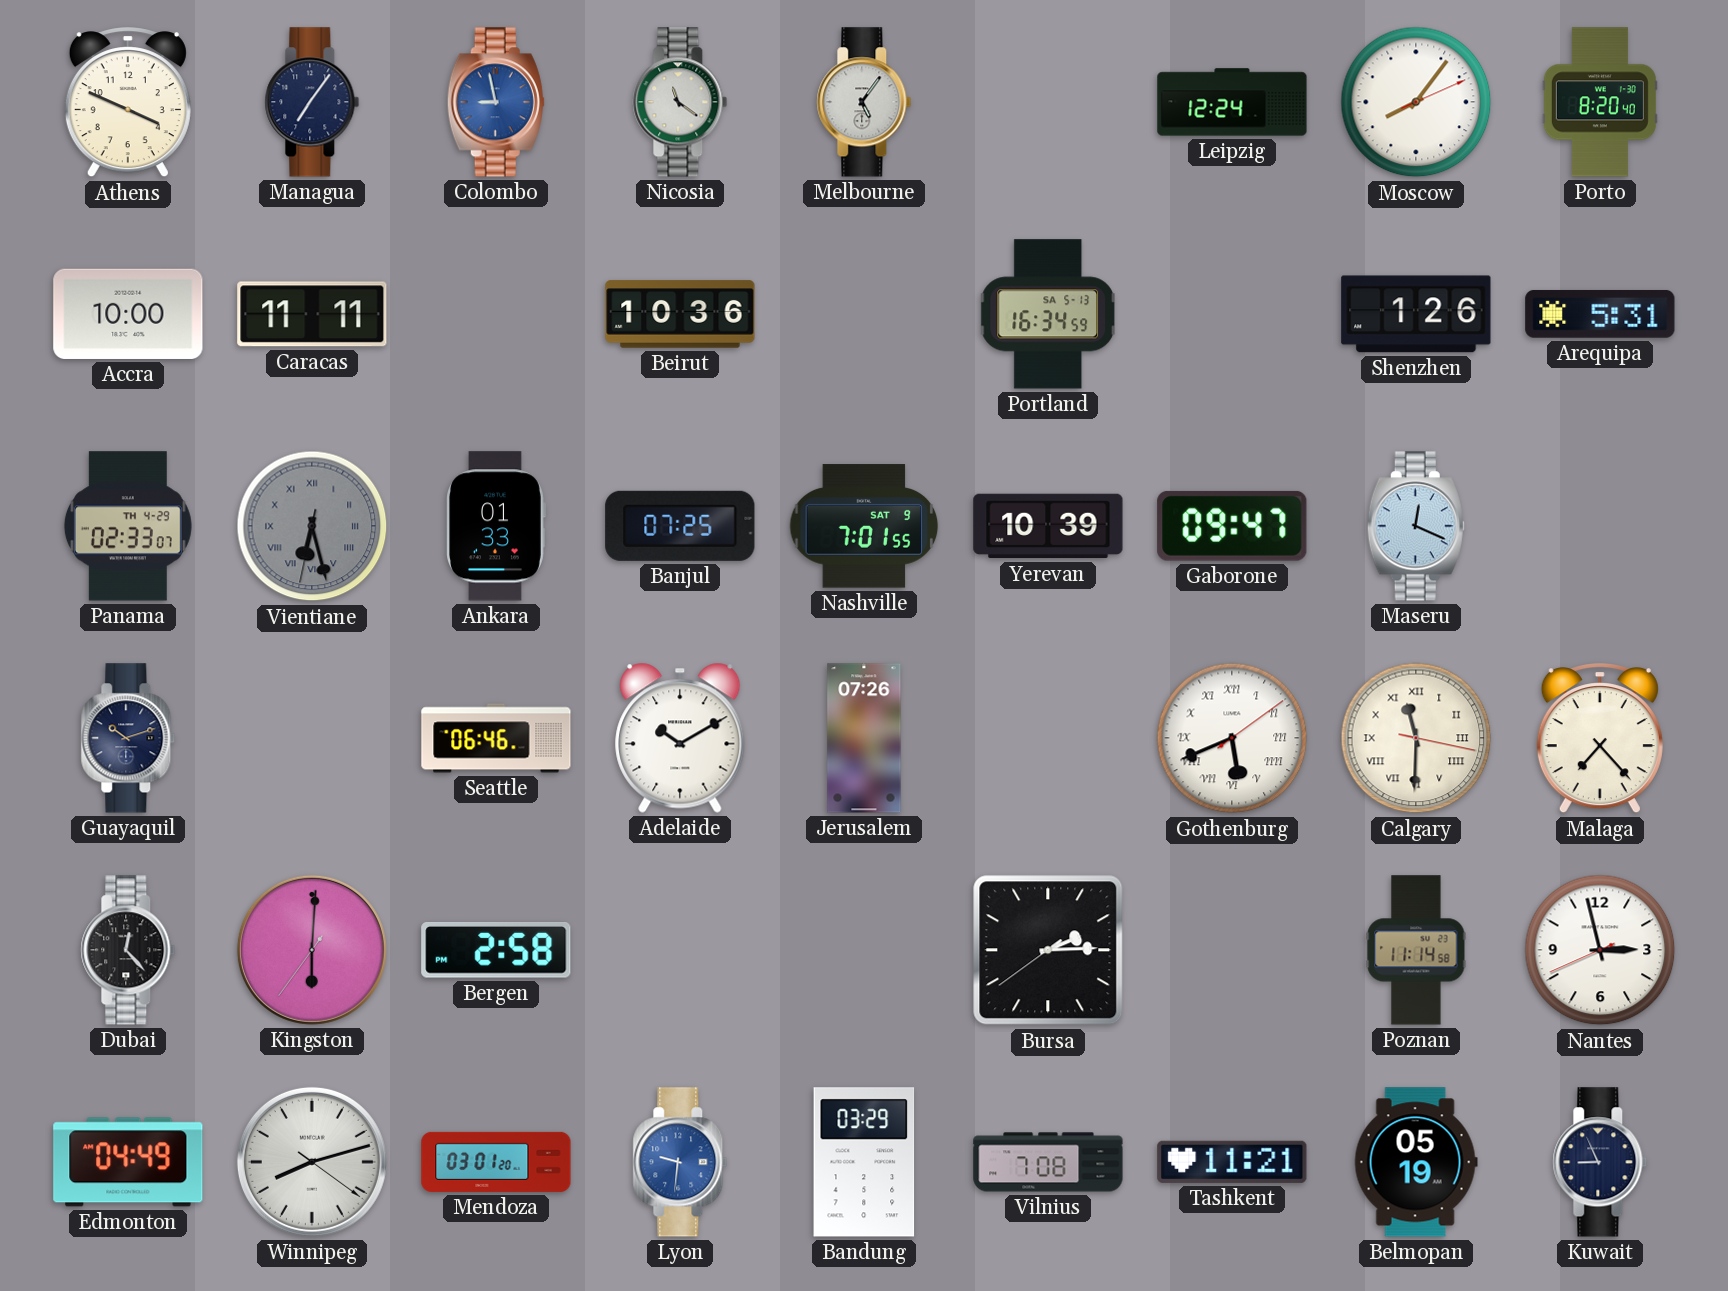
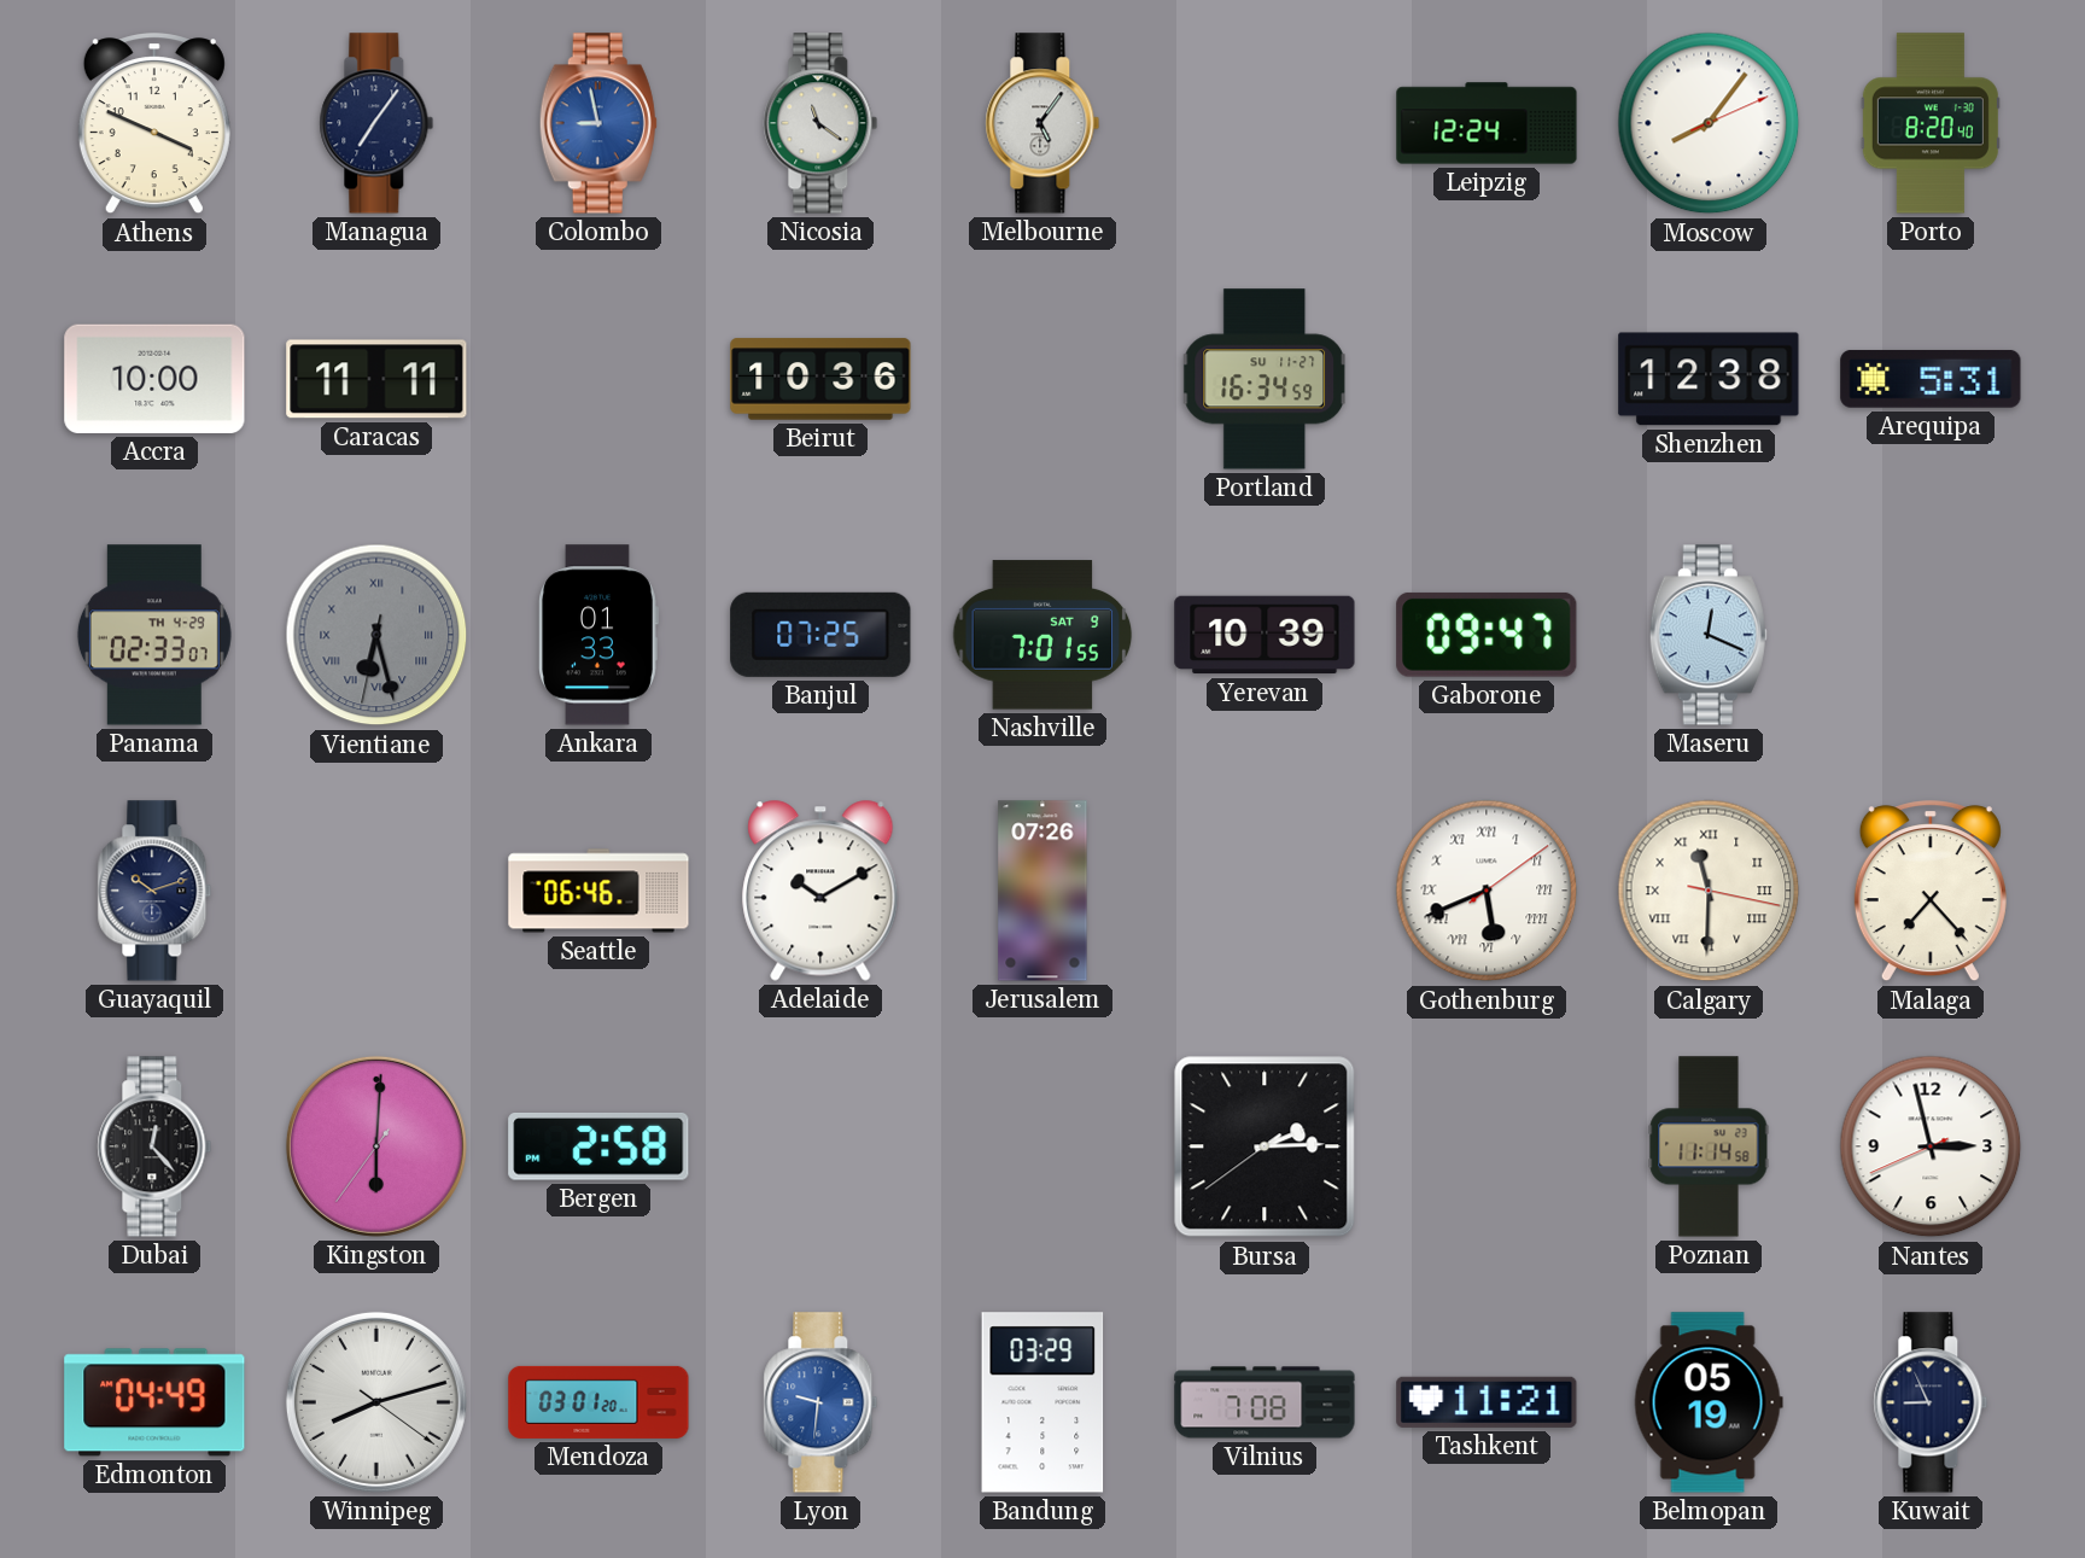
Portland date: SA 5-13 -> SU 11-27 (1265, 379)
Shenzhen: 1:26 -> 12:38 (1709, 379)
